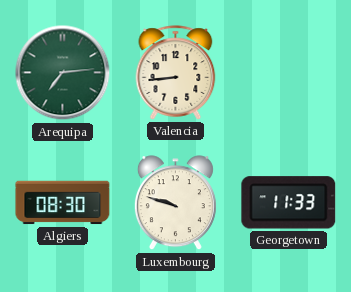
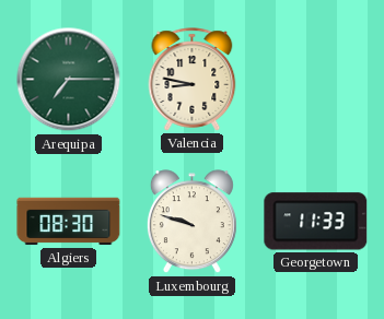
Arequipa: 7:14 -> 7:15 (69, 80)
Valencia: 8:44 -> 8:47 (193, 80)
